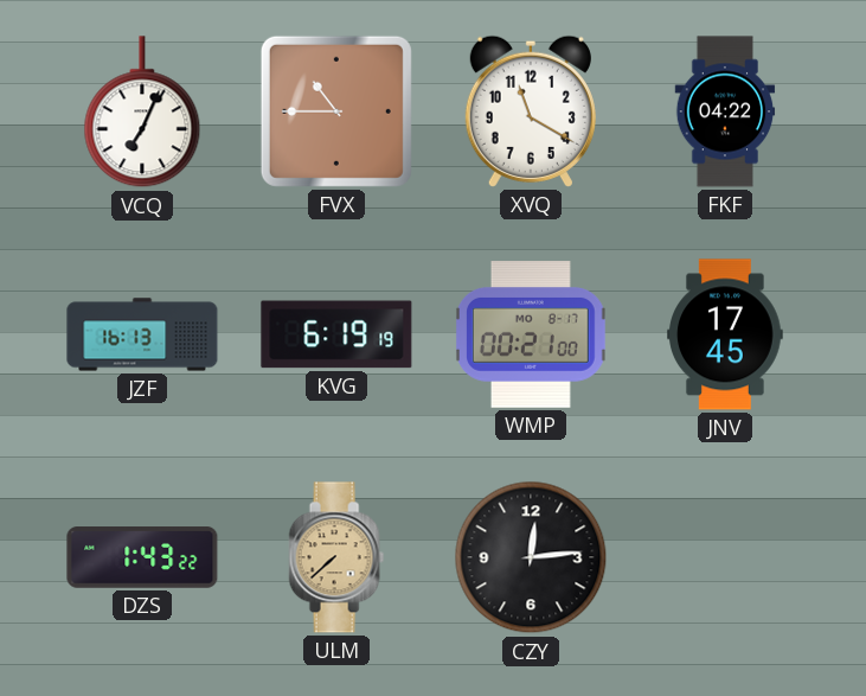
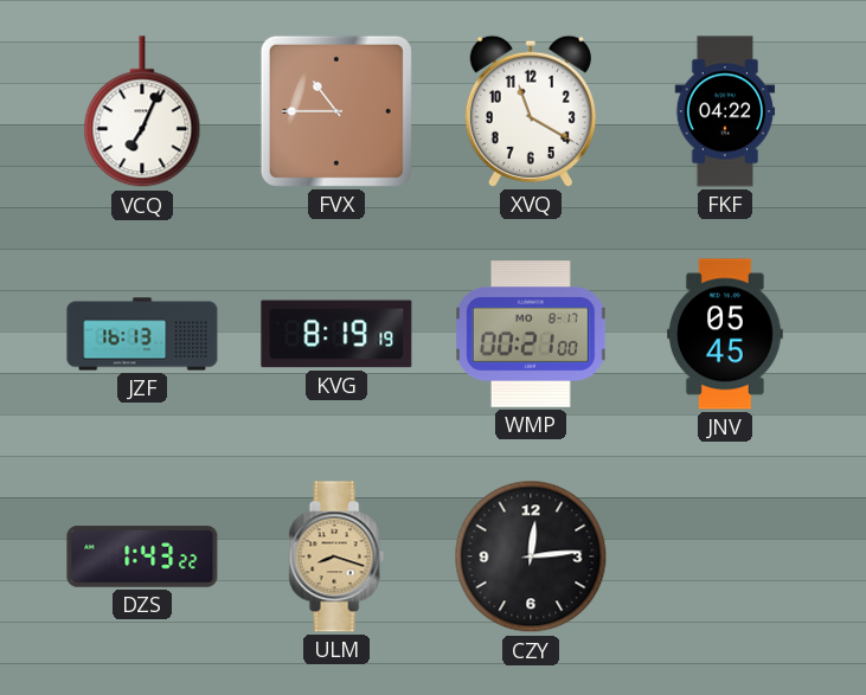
KVG: 6:19 -> 8:19 (336, 334)
JNV: 17:45 -> 05:45 (725, 334)
ULM: 7:38 -> 8:18 (336, 556)
